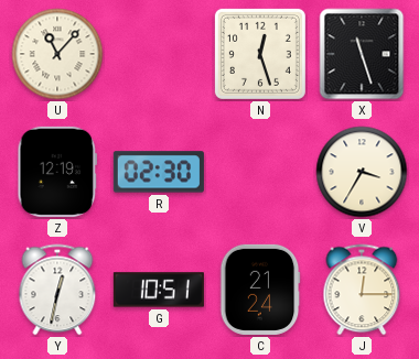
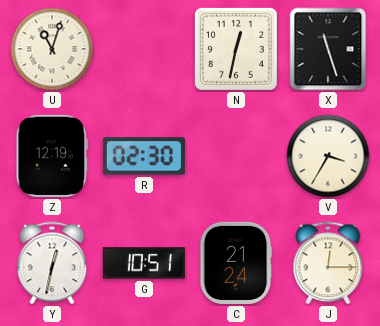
U: 11:07 -> 11:03 (52, 49)
N: 12:27 -> 12:32 (236, 49)
